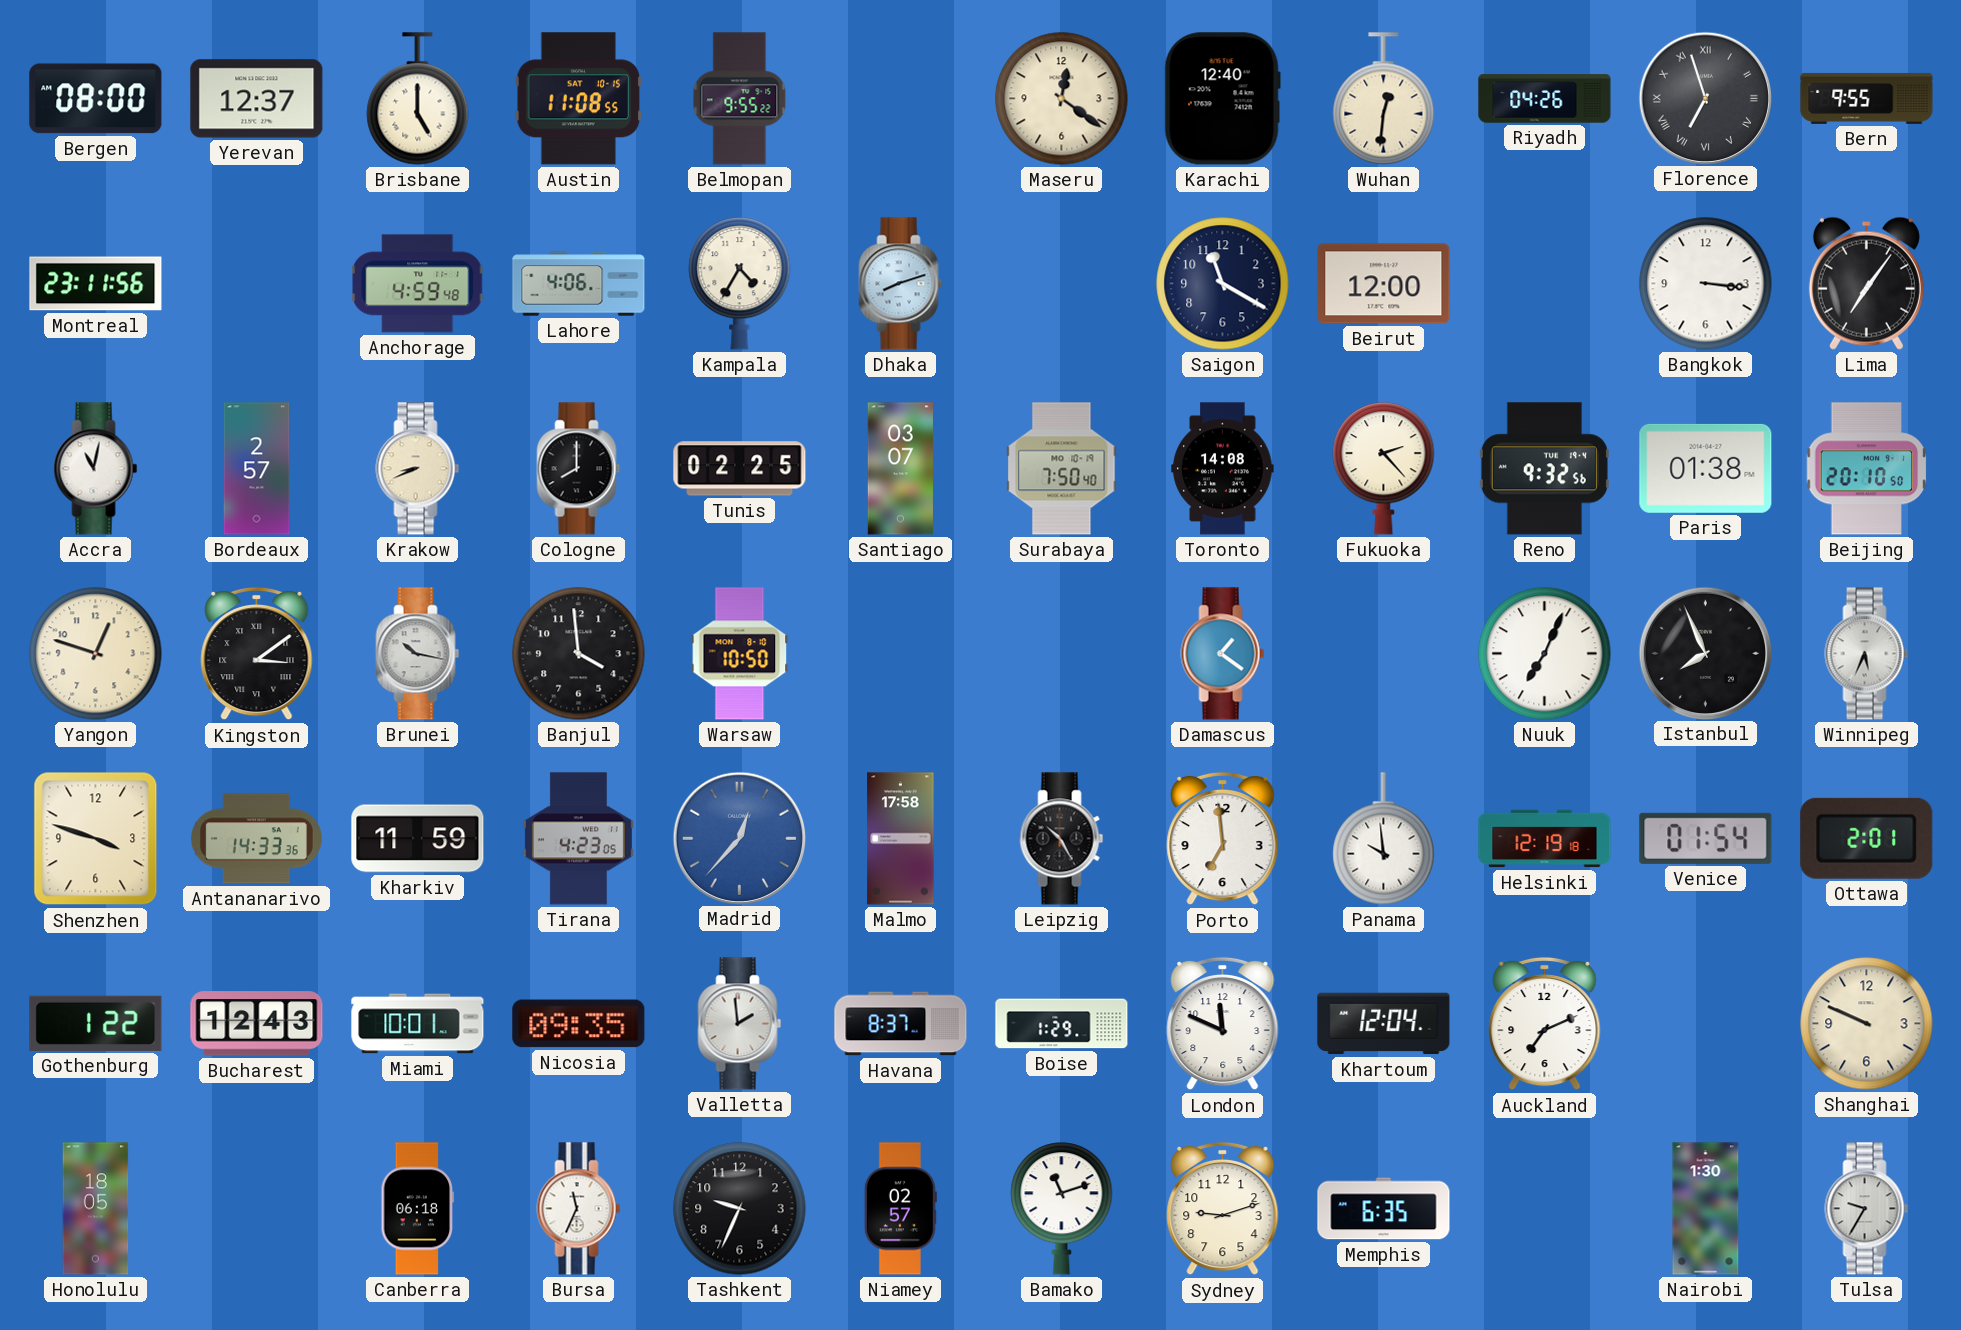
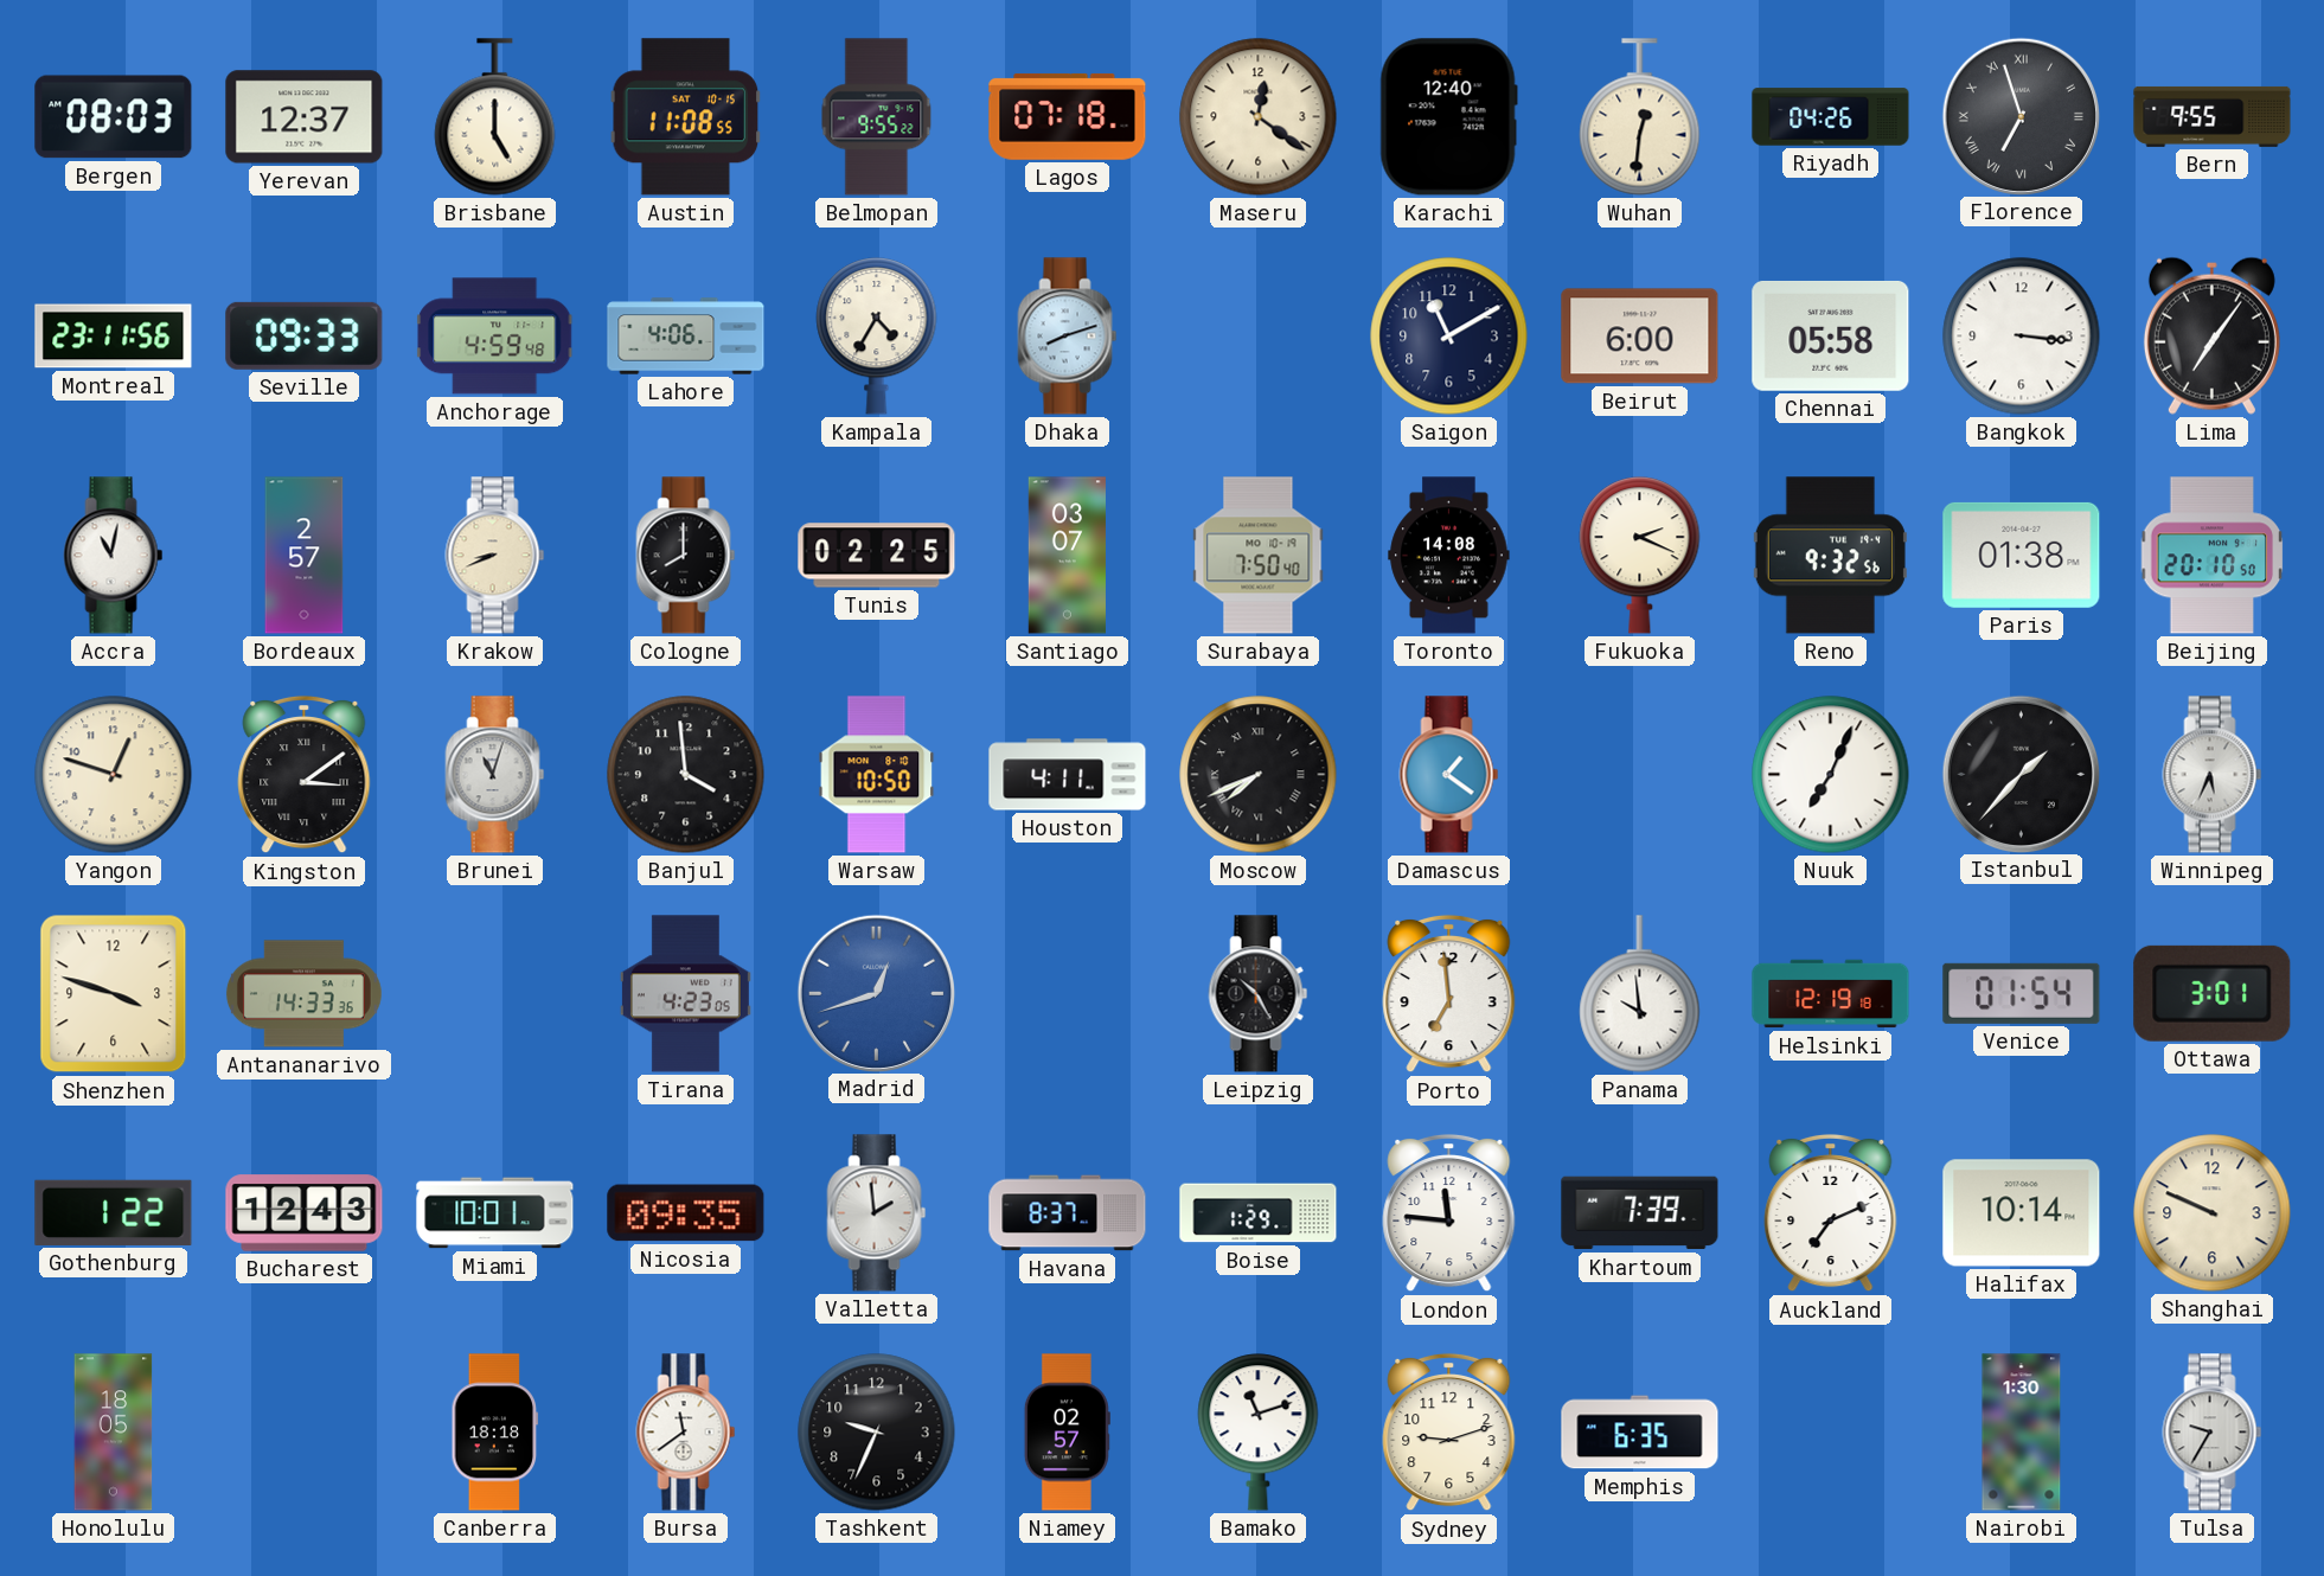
Bergen: 08:00 -> 08:03 (114, 117)
Lagos: none -> 07:18 (1068, 116)
Seville: none -> 09:33 (305, 335)
Saigon: 11:20 -> 11:10 (1449, 337)
Beirut: 12:00 -> 6:00 (1640, 337)
Chennai: none -> 05:58 (1831, 335)
Fukuoka: 2:23 -> 2:19 (1640, 556)
Brunei: 10:17 -> 11:03 (495, 775)
Houston: none -> 4:11 (1068, 775)
Moscow: none -> 7:41 (1259, 775)
Istanbul: 7:56 -> 1:37 (2021, 774)
Kharkiv: 11:59 -> none (418, 839)
Madrid: 12:37 -> 12:42 (876, 993)
Malmo: 17:58 -> none (901, 839)
Ottawa: 2:01 -> 3:01 (2213, 993)
London: 11:49 -> 11:46 (1449, 1213)
Khartoum: 12:04 -> 7:39 (1640, 1213)
Halifax: none -> 10:14 (2022, 1213)
Canberra: 06:18 -> 18:18 (495, 1433)
Bursa: 11:34 -> 11:39 (686, 1433)
